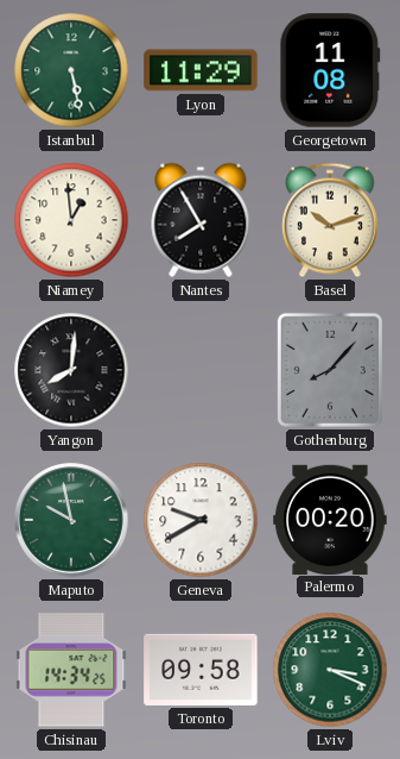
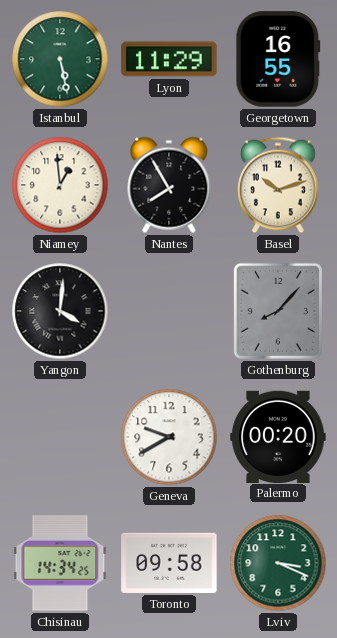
Georgetown: 11:08 -> 16:55 (278, 59)
Yangon: 8:01 -> 4:01 (60, 311)
Maputo: 9:58 -> none (71, 520)
